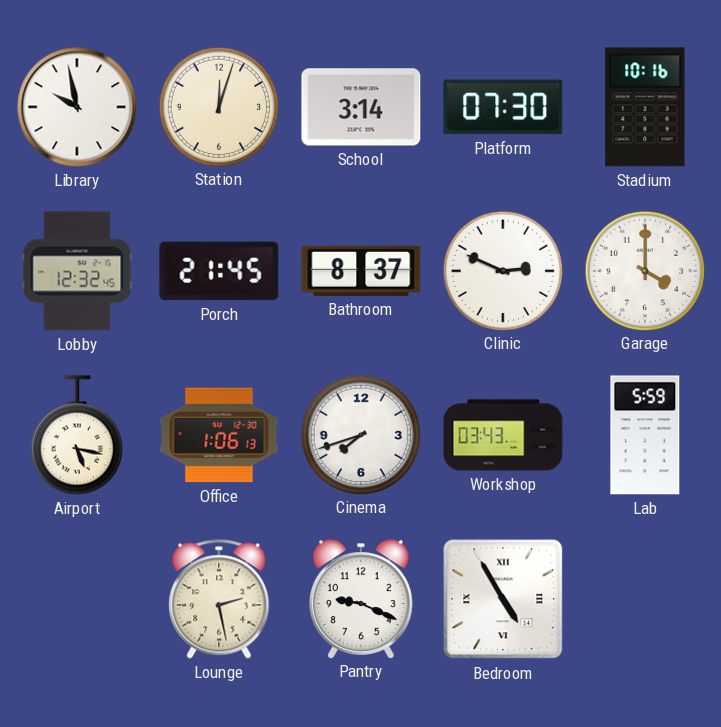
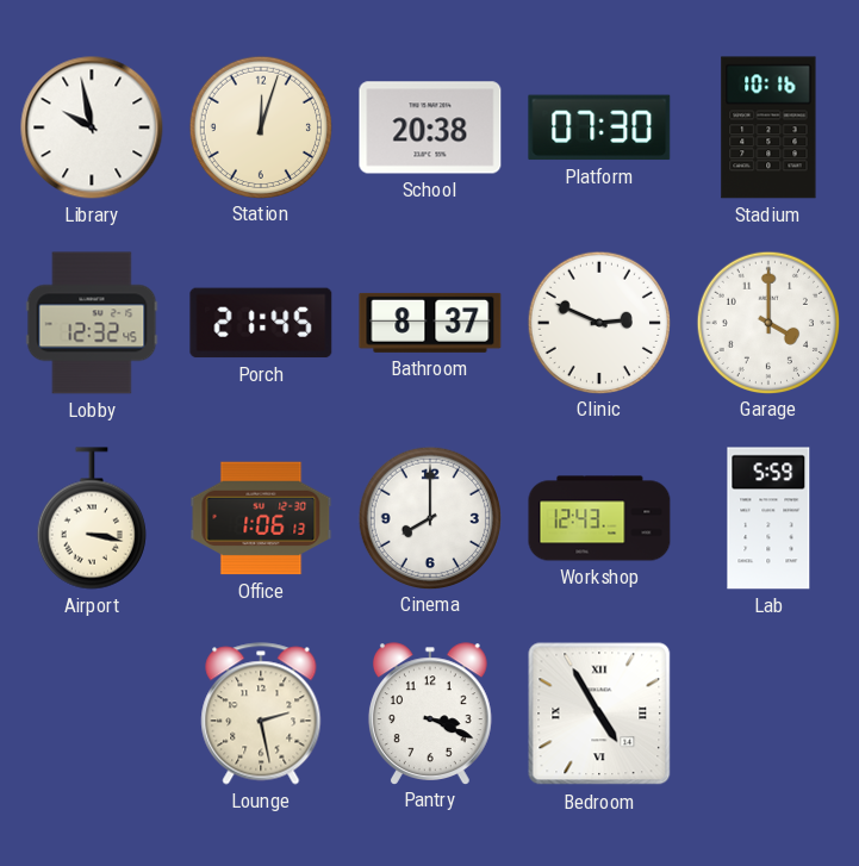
School: 3:14 -> 20:38 (430, 127)
Airport: 5:17 -> 3:17 (92, 518)
Cinema: 7:42 -> 8:00 (429, 517)
Workshop: 03:43 -> 12:43 (599, 518)
Pantry: 9:19 -> 3:19 (430, 714)
